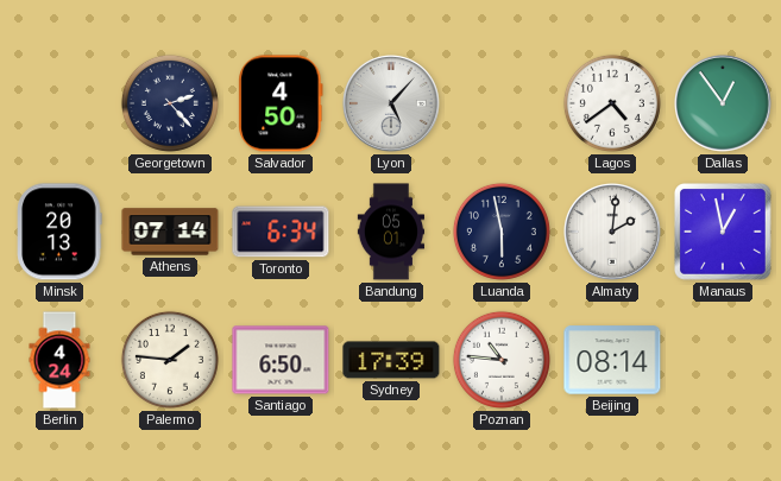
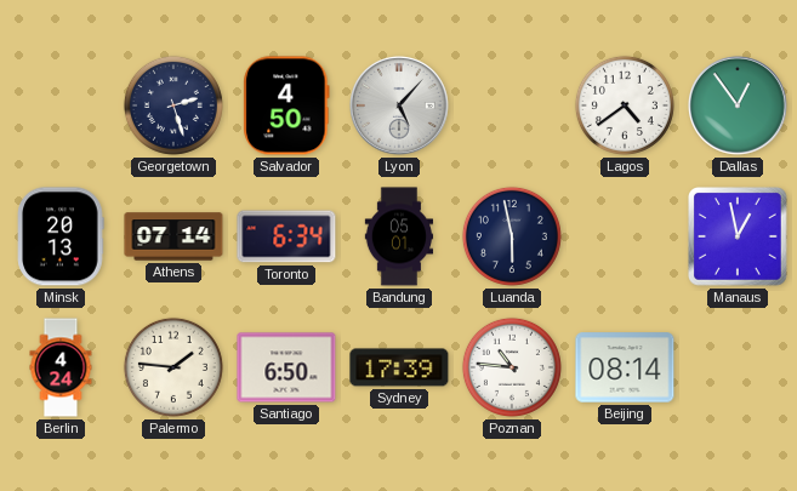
Georgetown: 2:23 -> 2:27 (173, 105)
Almaty: 2:01 -> none (613, 233)
